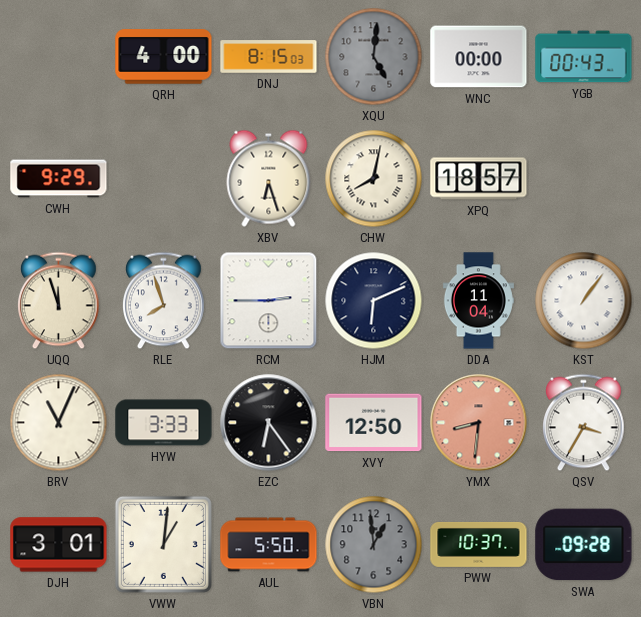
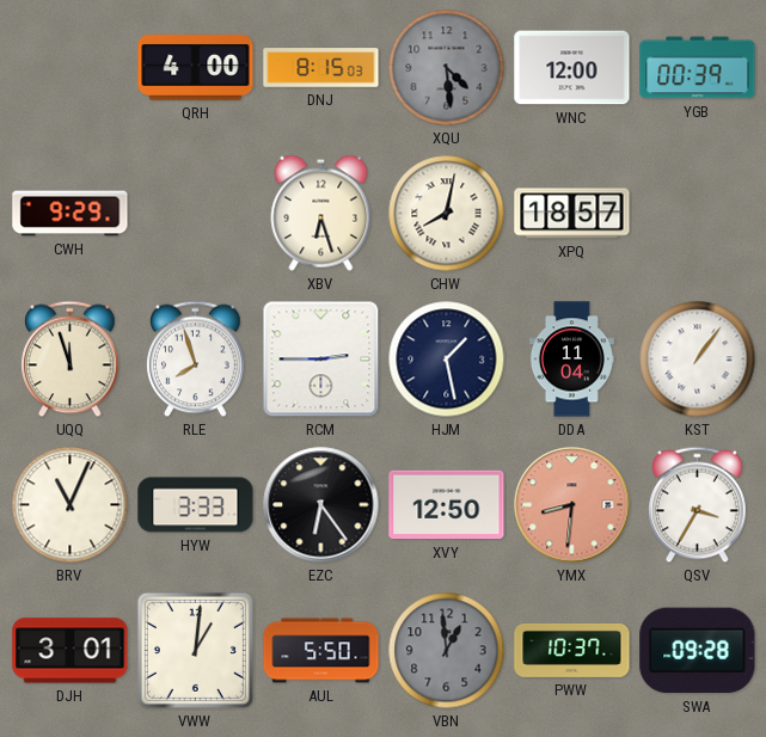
XQU: 5:01 -> 4:29 (447, 68)
WNC: 00:00 -> 12:00 (572, 68)
YGB: 00:43 -> 00:39 (698, 68)
HJM: 6:11 -> 1:28 (447, 360)
